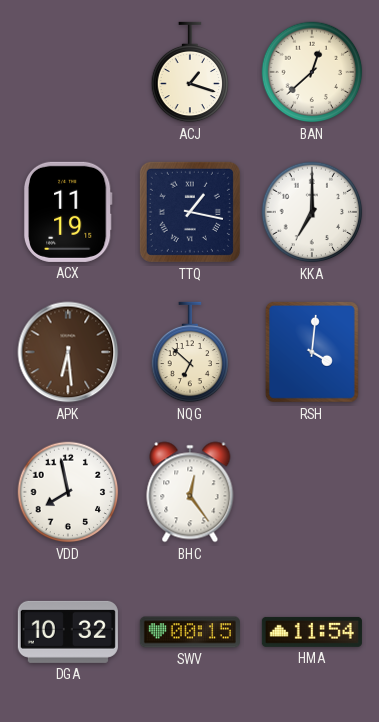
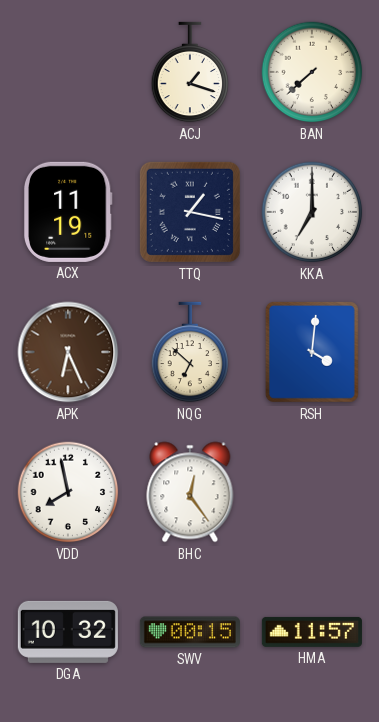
BAN: 12:38 -> 7:38 (312, 72)
APK: 6:29 -> 6:26 (68, 352)
HMA: 11:54 -> 11:57 (312, 632)
